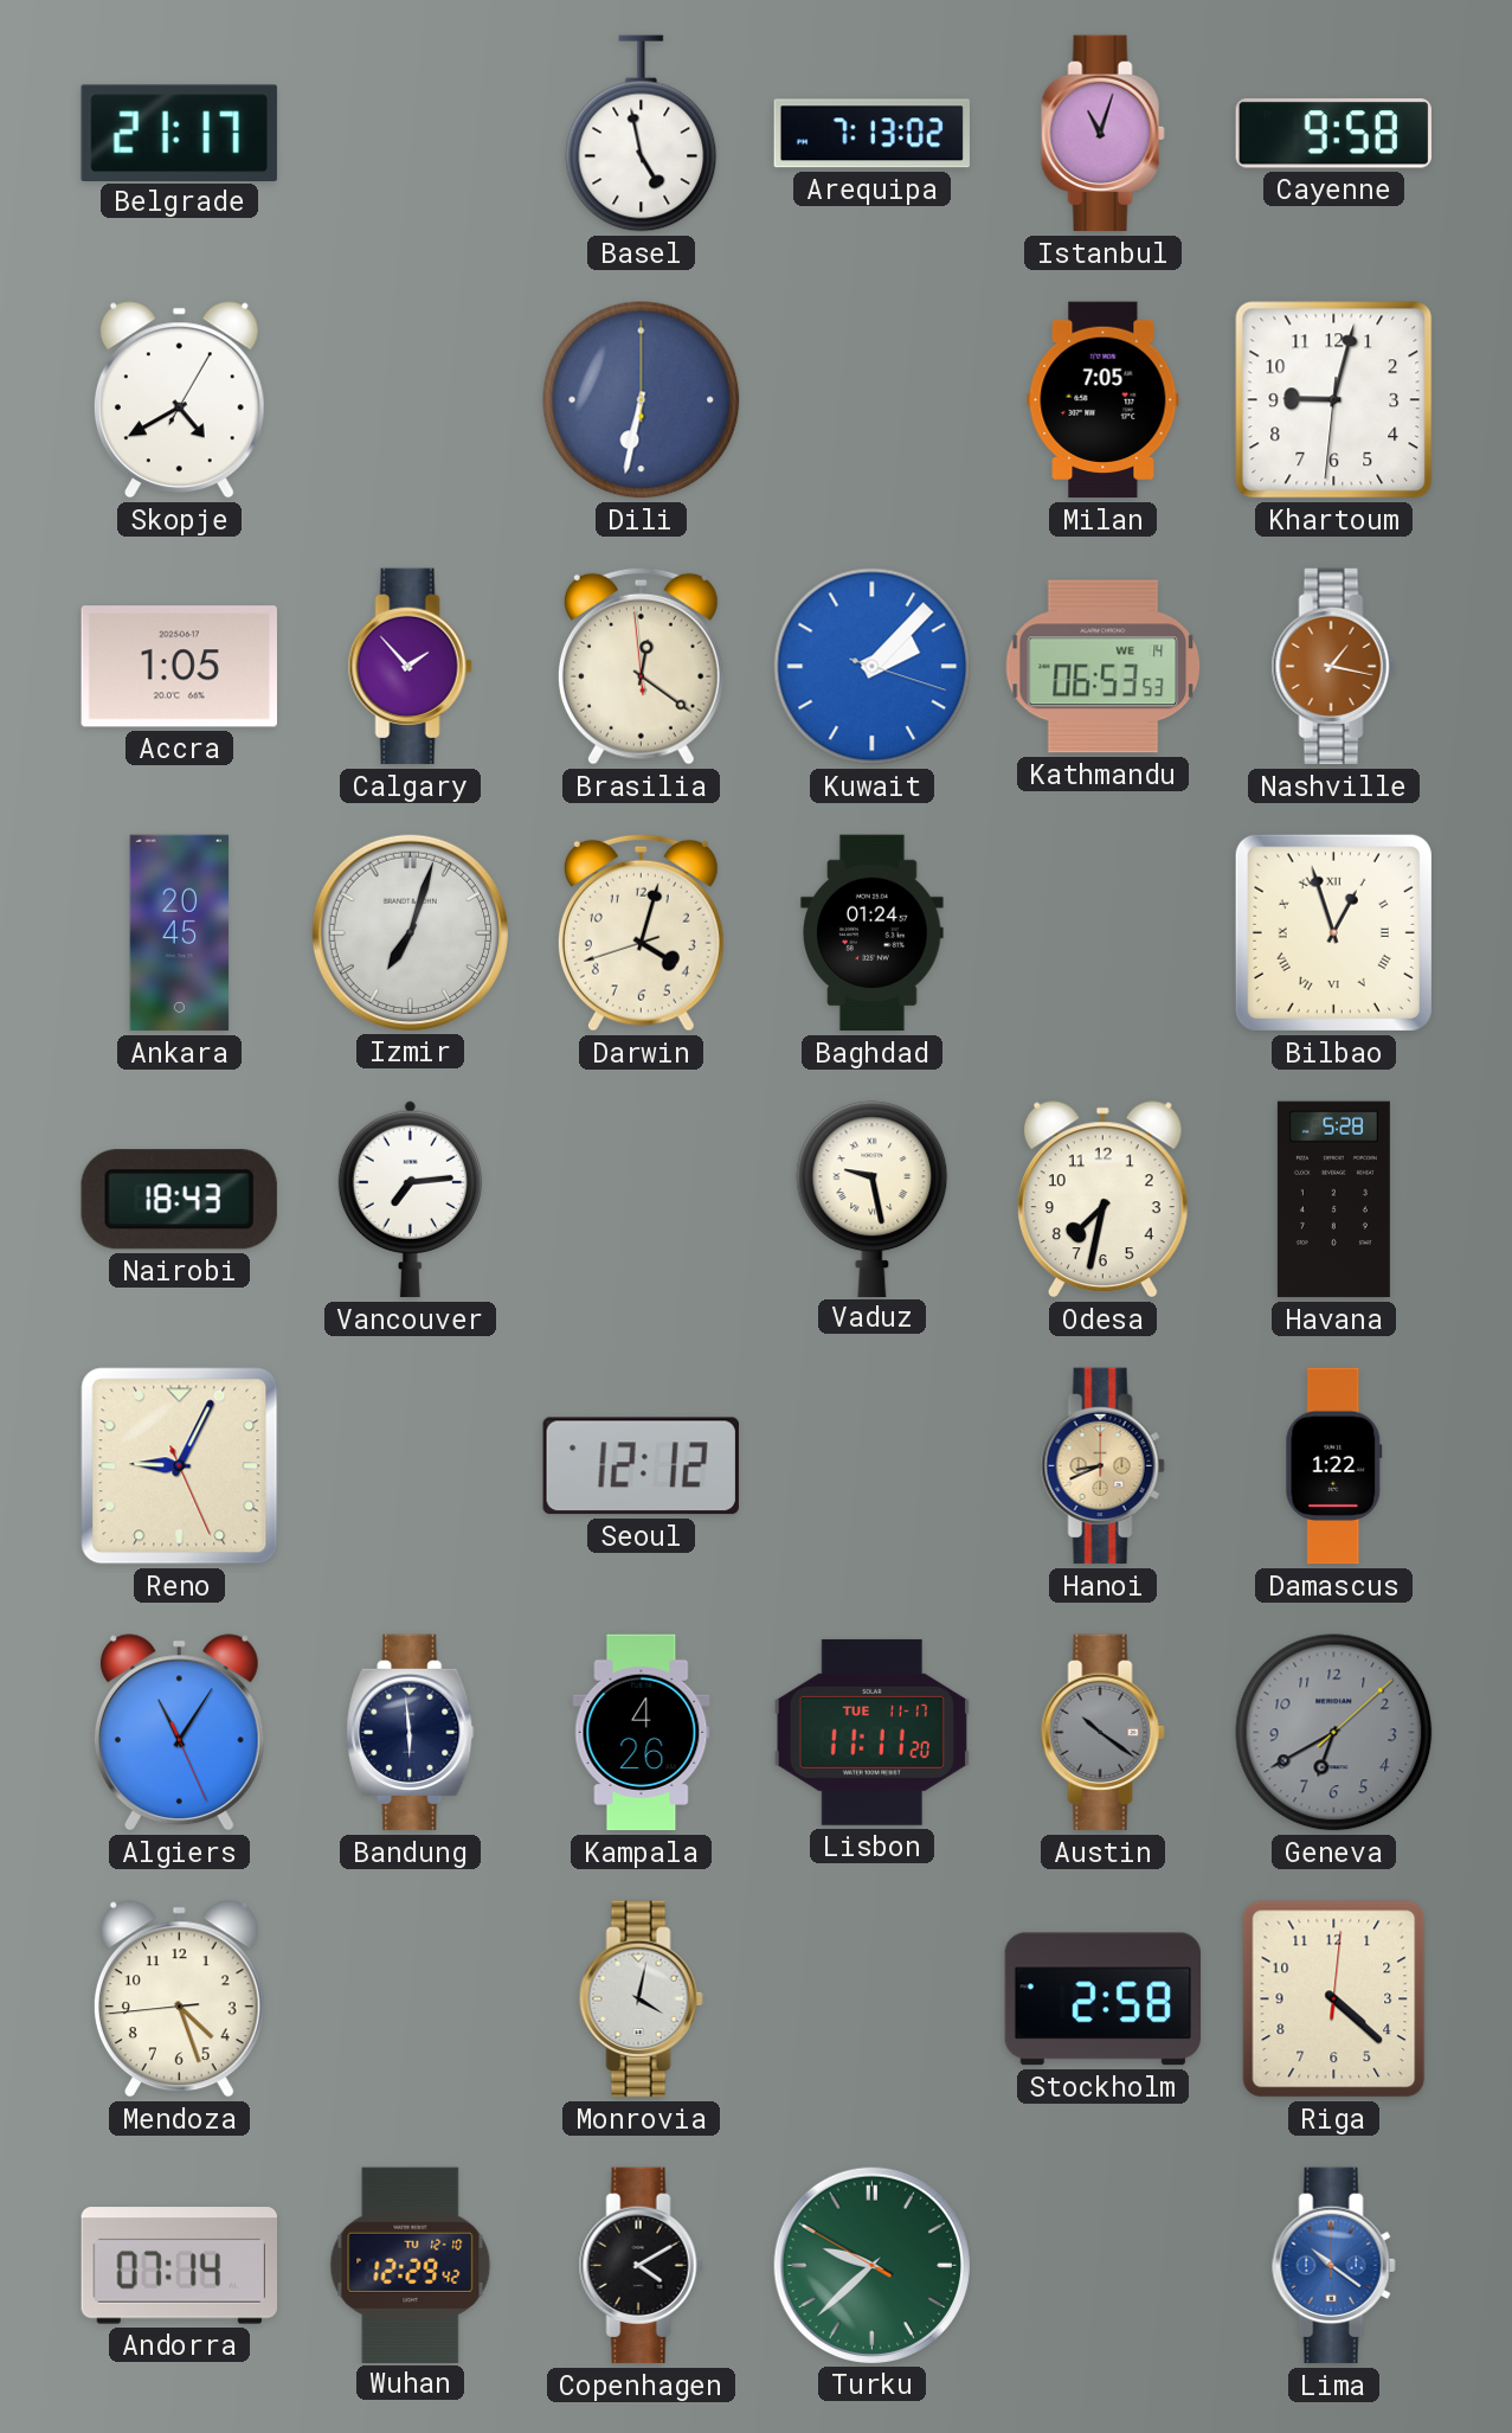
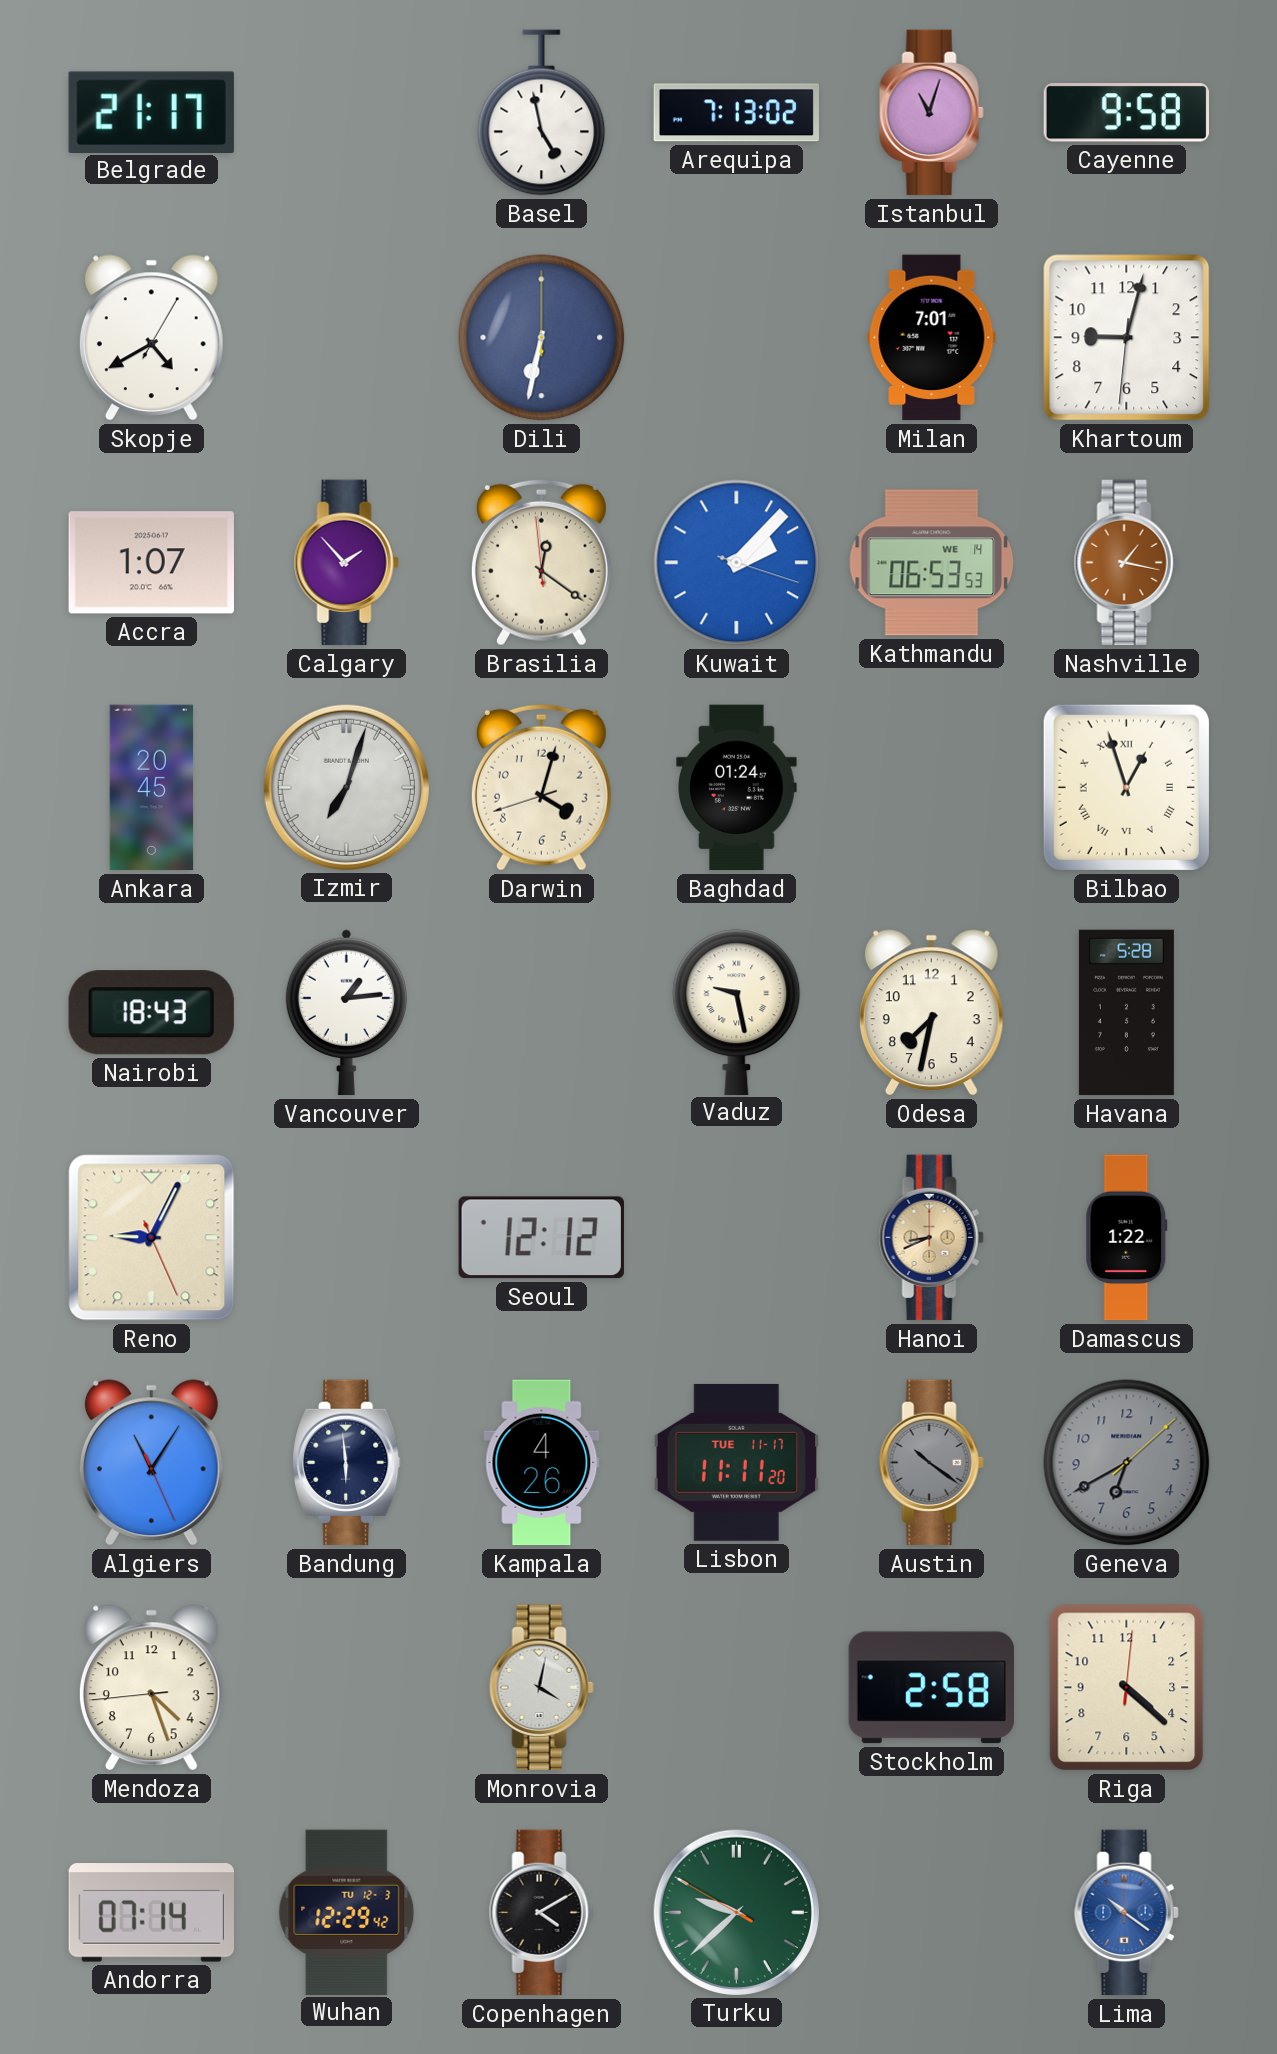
Milan: 7:05 -> 7:01 (932, 338)
Accra: 1:05 -> 1:07 (151, 563)
Vancouver: 7:14 -> 1:14 (346, 1012)
Wuhan date: TU 12-10 -> TU 12-3 (347, 1912)
